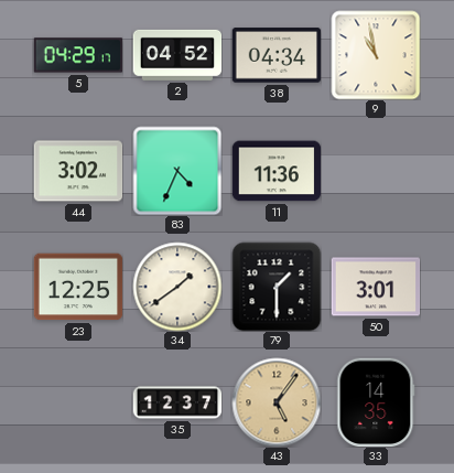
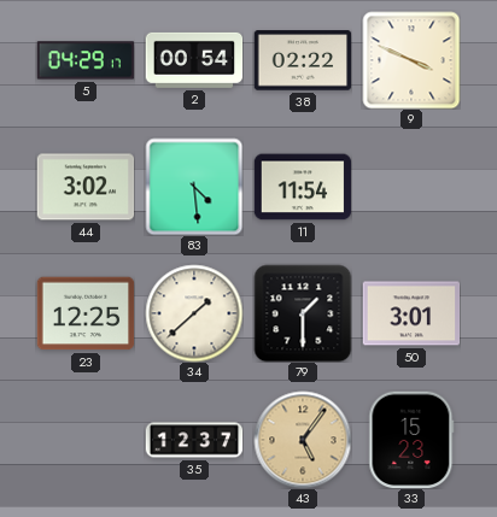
2: 04:52 -> 00:54 (194, 60)
38: 04:34 -> 02:22 (303, 60)
9: 10:58 -> 3:49 (411, 60)
83: 4:34 -> 4:29 (194, 187)
11: 11:36 -> 11:54 (303, 187)
34: 1:39 -> 1:38 (194, 313)
33: 14:35 -> 15:23 (411, 440)
